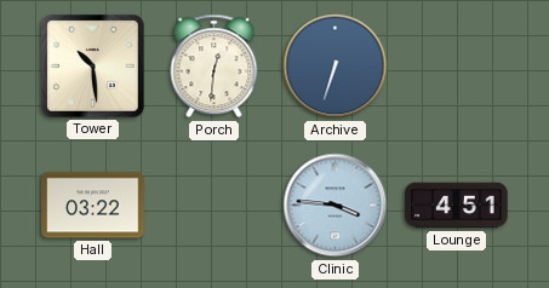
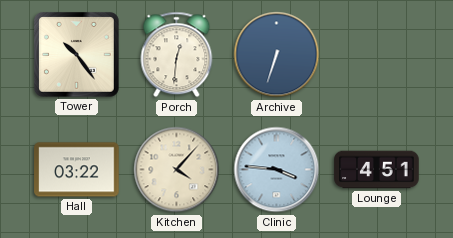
Tower: 10:29 -> 10:24 (77, 55)
Kitchen: none -> 4:07 (177, 170)
